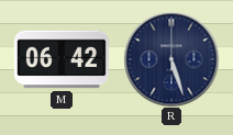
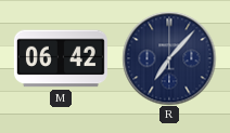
R: 5:27 -> 7:07 (169, 58)
